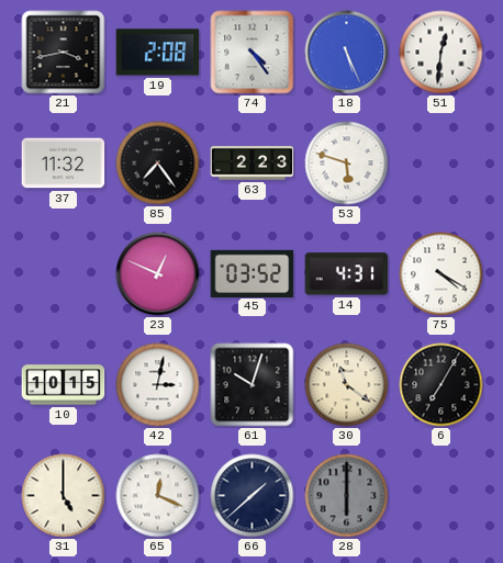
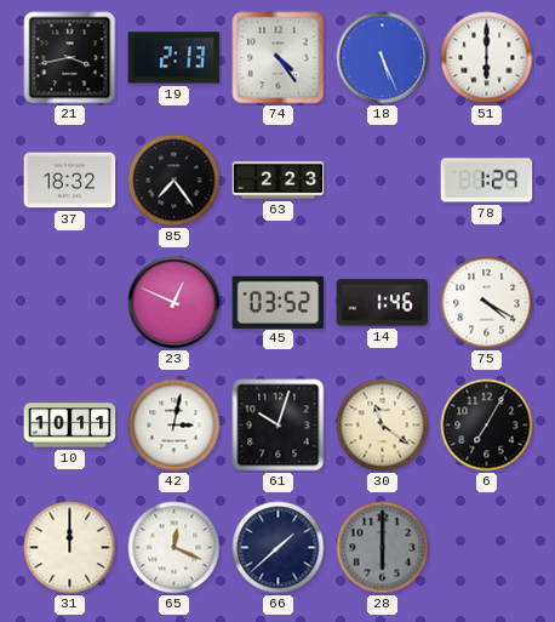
19: 2:08 -> 2:13 (174, 58)
51: 12:31 -> 6:00 (487, 58)
37: 11:32 -> 18:32 (70, 181)
53: 5:48 -> none (347, 164)
78: none -> 1:29 (487, 181)
14: 4:31 -> 1:46 (383, 303)
10: 10:15 -> 10:11 (70, 426)
31: 5:00 -> 12:00 (70, 548)
